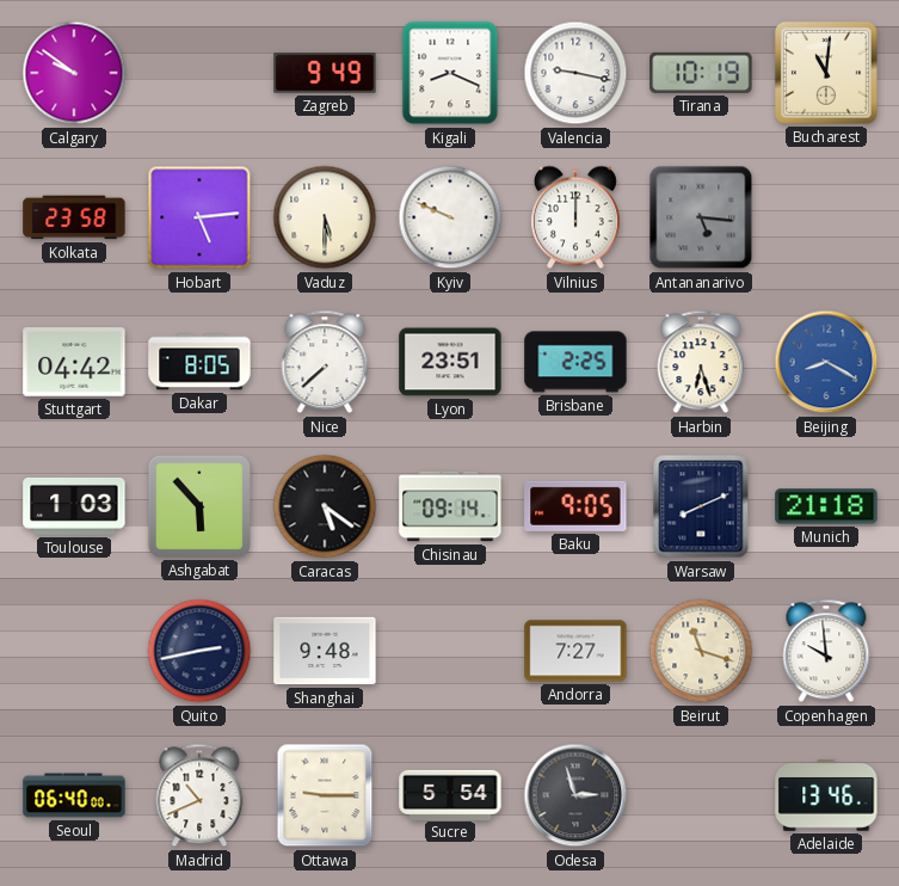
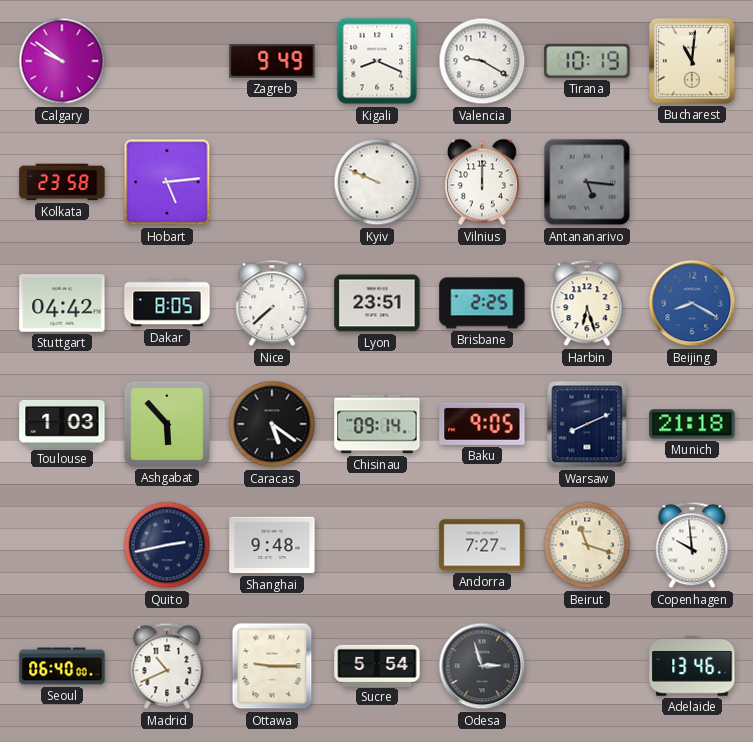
Valencia: 9:17 -> 9:20 (482, 61)
Vaduz: 5:30 -> none (325, 217)
